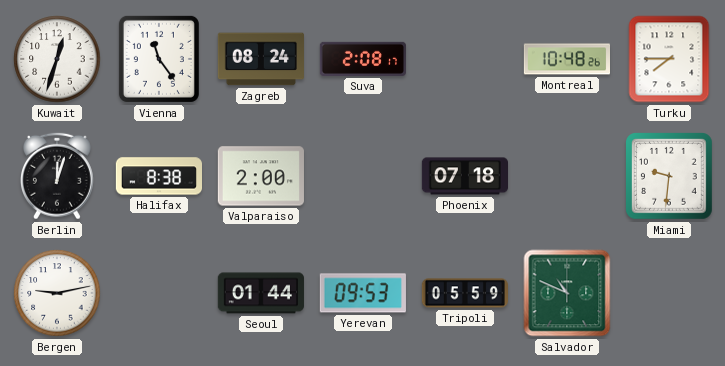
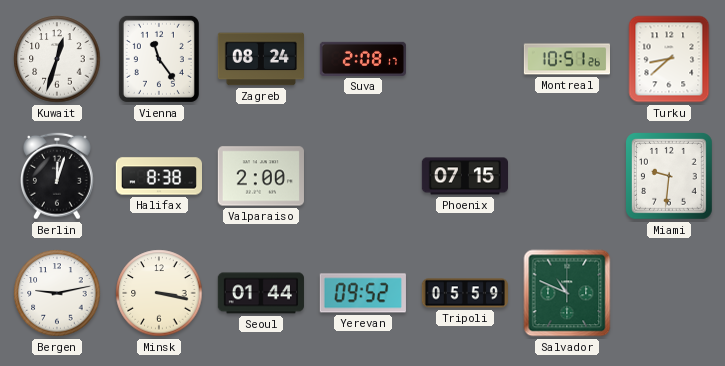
Montreal: 10:48 -> 10:51 (566, 59)
Turku: 7:45 -> 8:38 (669, 59)
Phoenix: 07:18 -> 07:15 (464, 176)
Minsk: none -> 3:17 (159, 293)
Yerevan: 09:53 -> 09:52 (363, 293)
